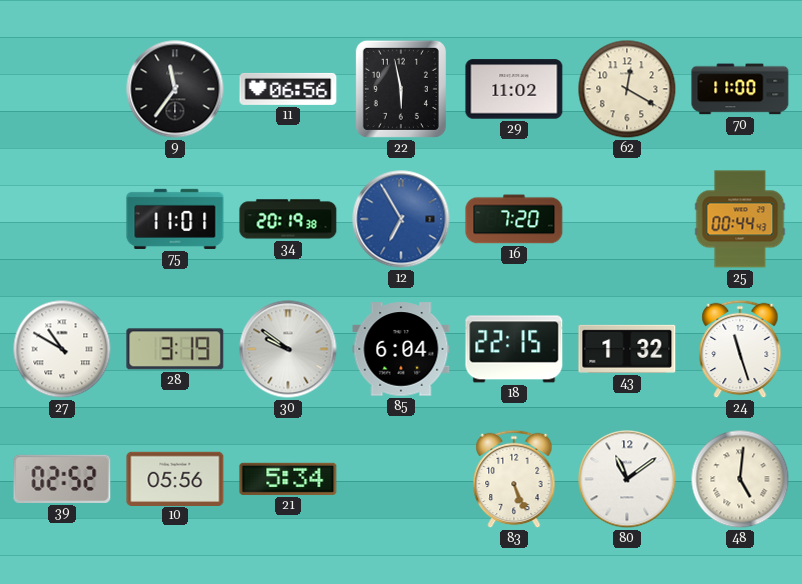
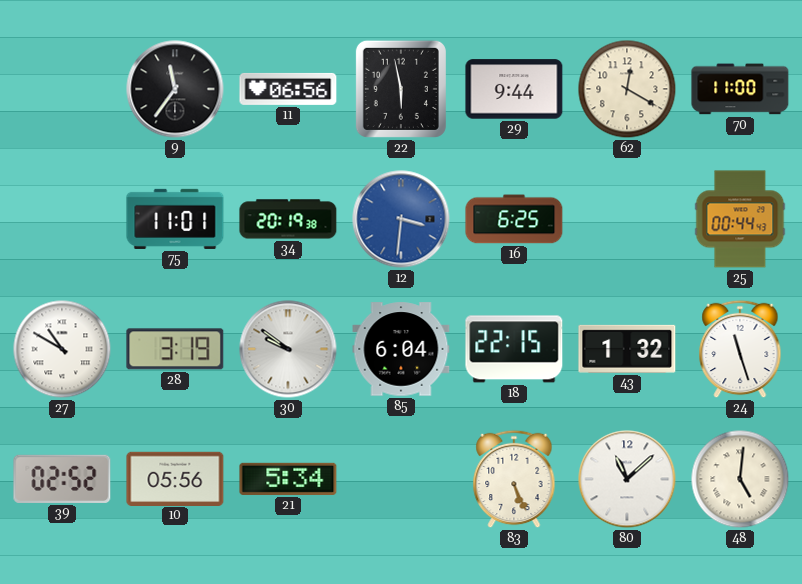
29: 11:02 -> 9:44 (514, 89)
12: 6:55 -> 3:31 (401, 219)
16: 7:20 -> 6:25 (514, 219)
80: 11:09 -> 11:08 (627, 479)
